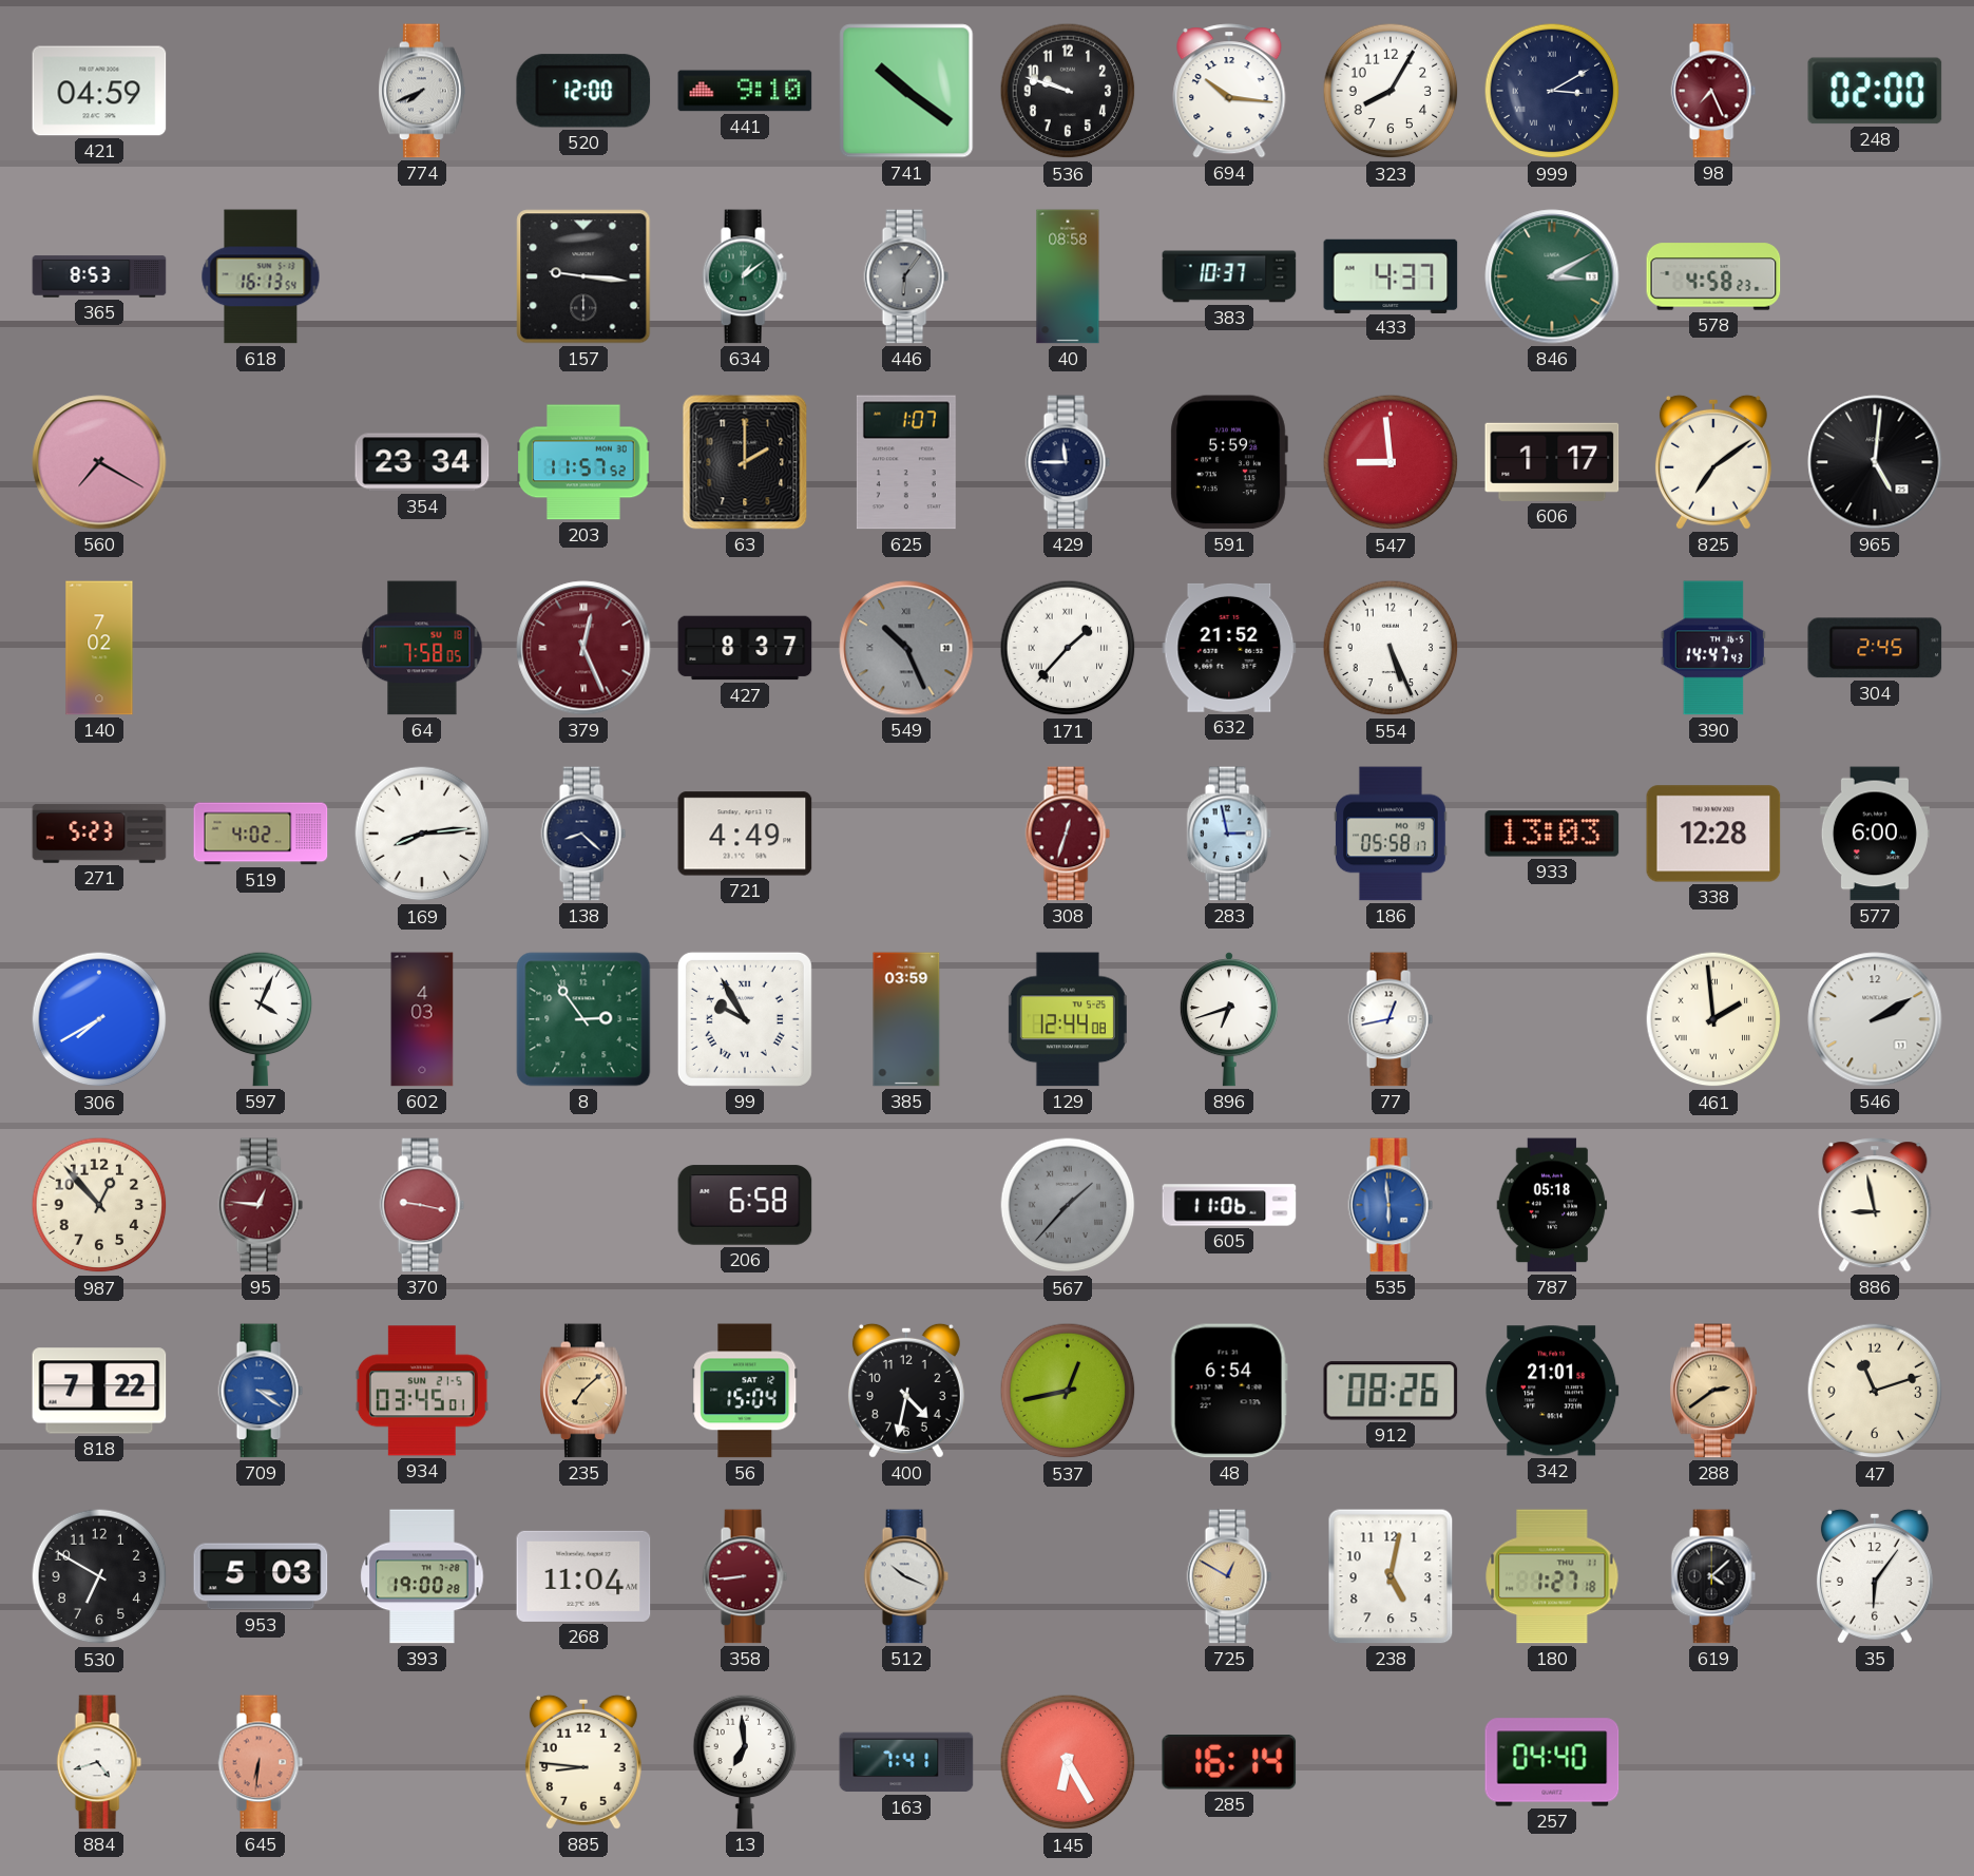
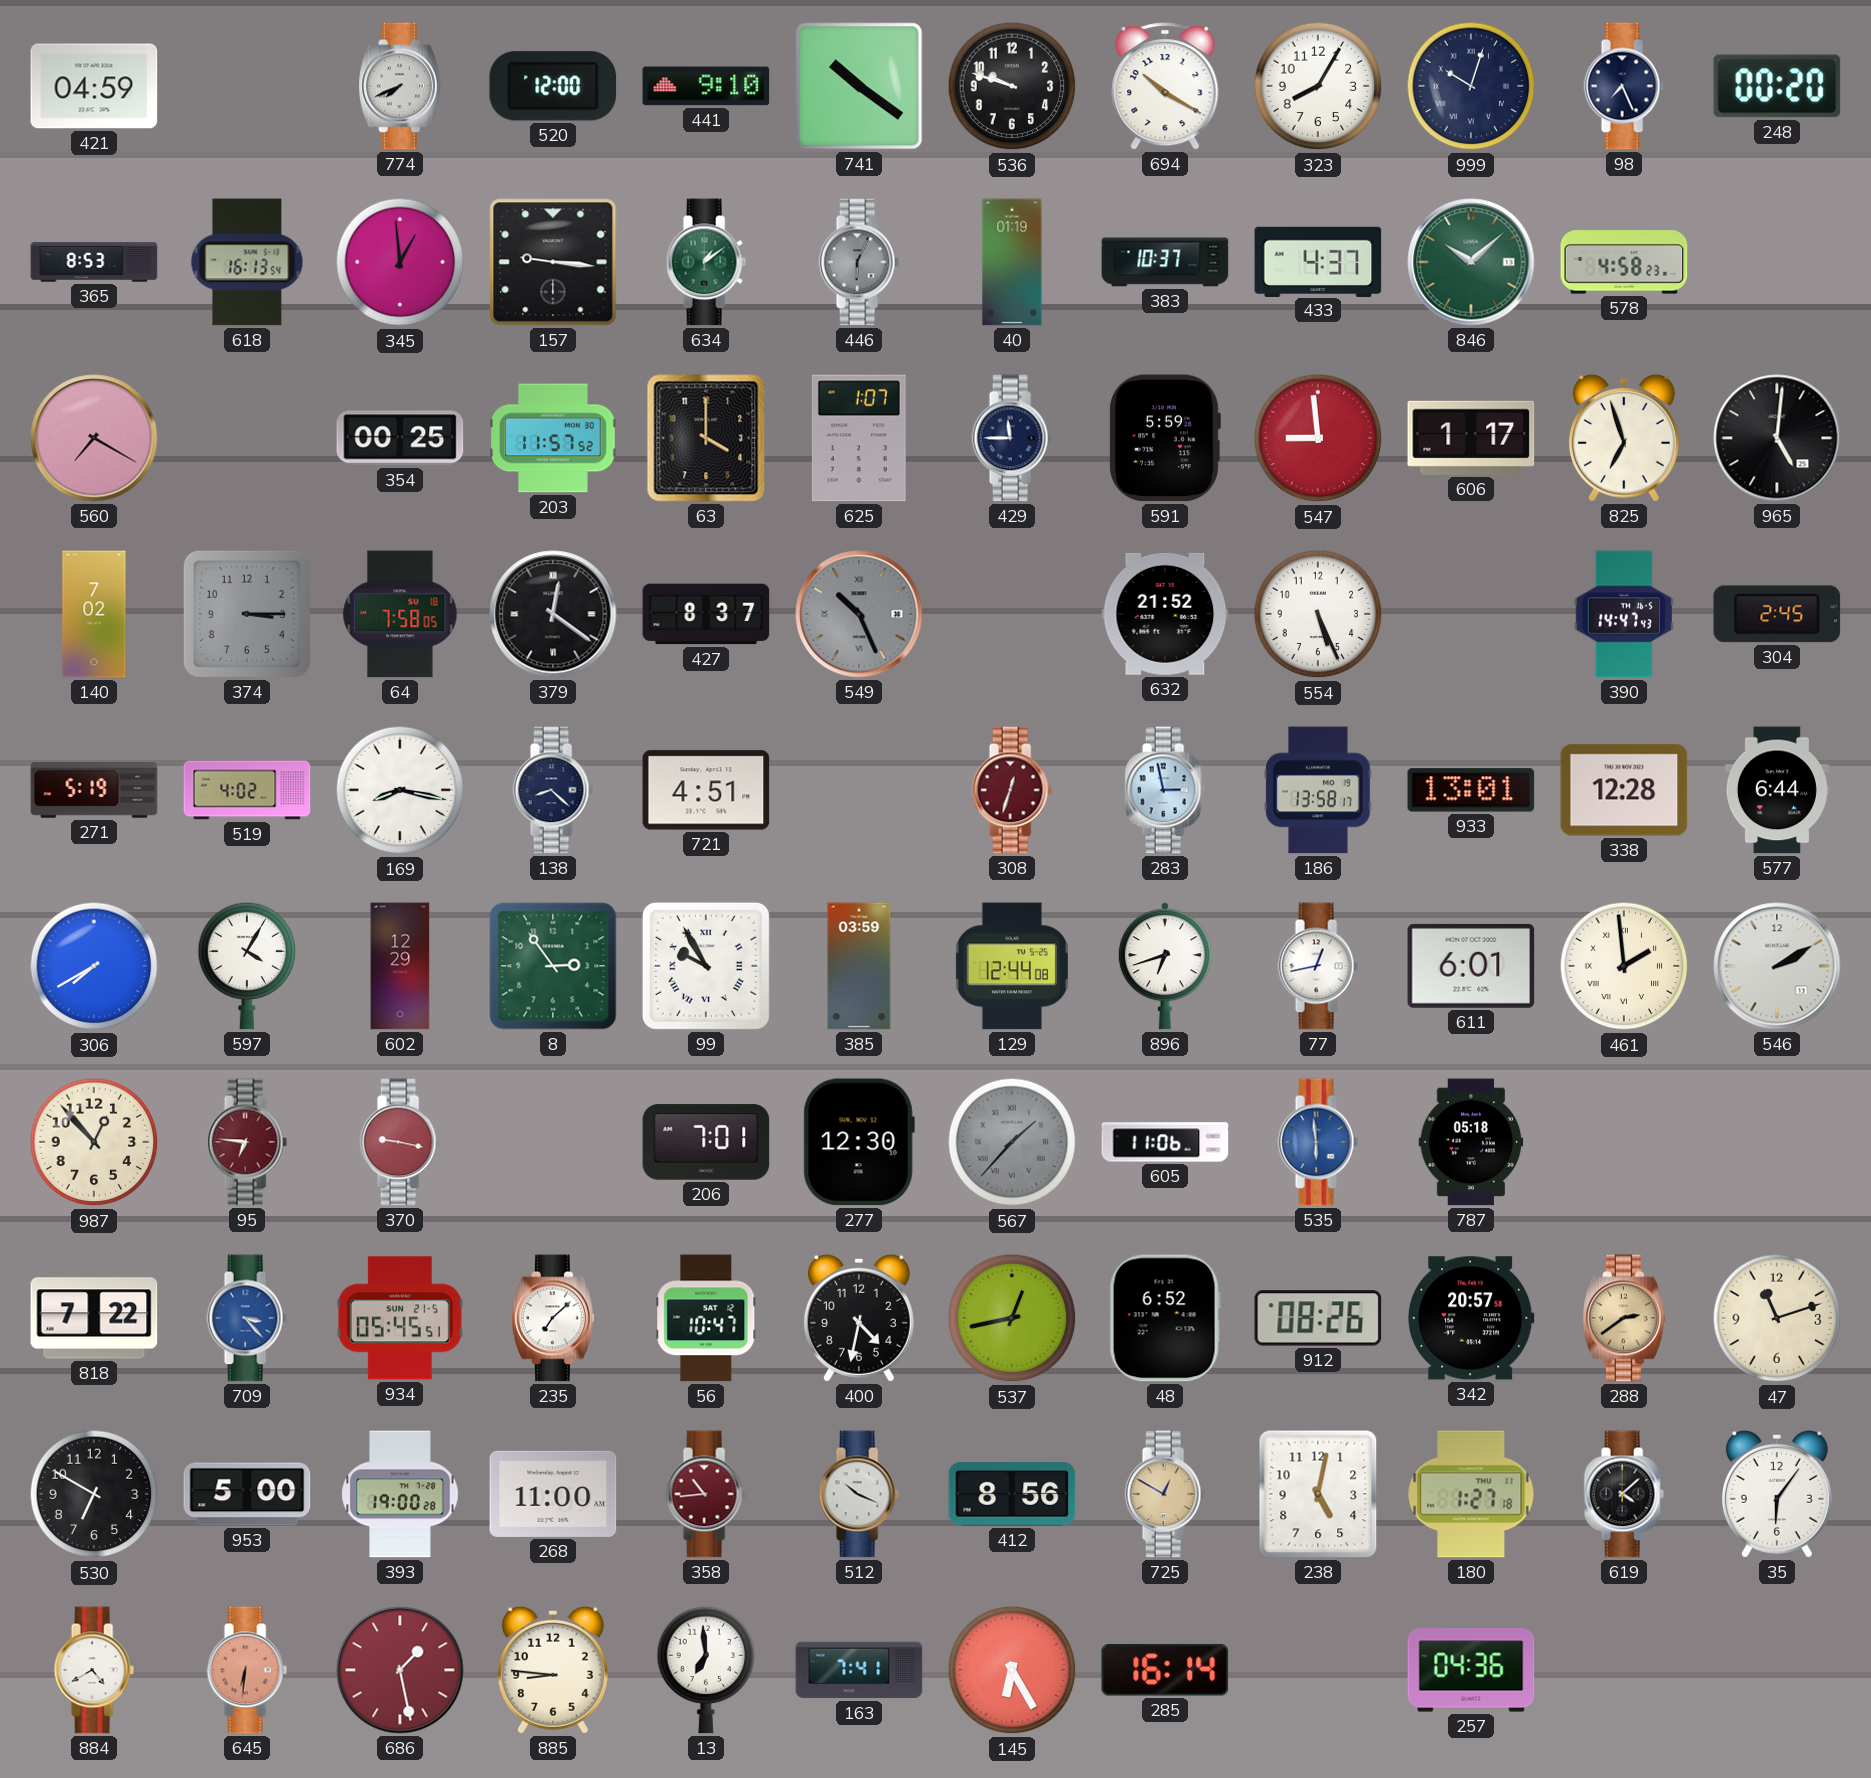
694: 10:16 -> 10:20 (1165, 86)
999: 3:10 -> 10:03 (1471, 86)
98 dial: burgundy -> navy (1624, 86)
248: 02:00 -> 00:20 (1777, 86)
345: none -> 12:59 (400, 262)
446: 6:06 -> 6:04 (859, 262)
40: 08:58 -> 01:19 (1012, 262)
846: 3:10 -> 10:08 (1471, 262)
354: 23:34 -> 00:25 (400, 438)
63: 2:00 -> 4:00 (706, 438)
825: 7:09 -> 6:57 (1624, 438)
374: none -> 3:15 (247, 614)
379: 12:26 -> 12:21 (553, 614)
379 dial: burgundy -> black (553, 614)
171: 1:37 -> none (1068, 648)
271: 5:23 -> 5:19 (94, 790)
169: 8:14 -> 8:17 (400, 790)
721: 4:49 -> 4:51 (706, 790)
186: 05:58 -> 13:58 (1319, 790)
933: 13:03 -> 13:01 (1471, 790)
577: 6:00 -> 6:44 (1777, 790)
597: 4:04 -> 4:05 (247, 966)
602: 4:03 -> 12:29 (400, 966)
611: none -> 6:01 (1471, 966)
95: 12:46 -> 6:46 (247, 1142)
206: 6:58 -> 7:01 (706, 1142)
277: none -> 12:30 (859, 1142)
886: 8:58 -> none (1875, 1205)
709: 3:21 -> 3:23 (247, 1318)
934: 03:45 -> 05:45 (400, 1318)
235 dial: champagne -> white (553, 1318)
56: 15:04 -> 10:47 (706, 1318)
48: 6:54 -> 6:52 (1165, 1318)
342: 21:01 -> 20:57 (1472, 1318)
953: 5:03 -> 5:00 (247, 1494)
268: 11:04 -> 11:00 (553, 1494)
358: 8:44 -> 10:44 (706, 1494)
412: none -> 8:56 (1012, 1494)
884: 4:42 -> 4:40 (94, 1670)
686: none -> 1:28 (400, 1670)
257: 04:40 -> 04:36 (1471, 1670)
